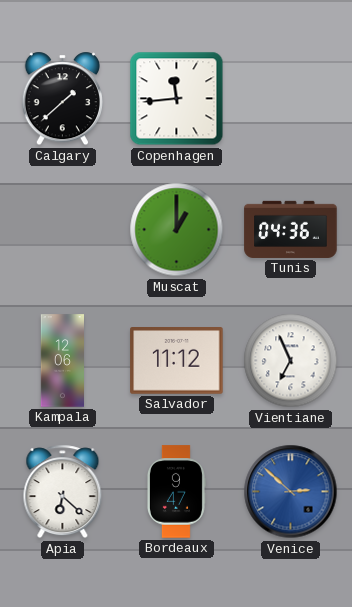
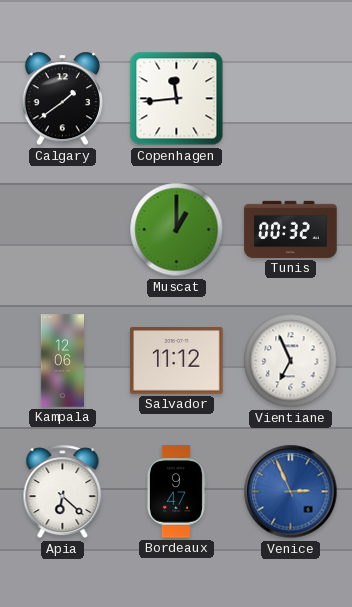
Calgary: 1:38 -> 1:39 (62, 99)
Tunis: 04:36 -> 00:32 (291, 229)
Venice: 2:52 -> 2:56 (291, 492)
